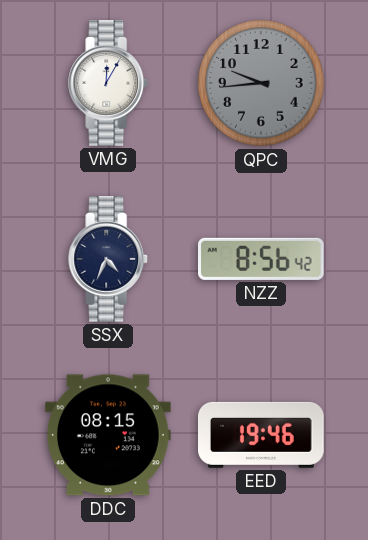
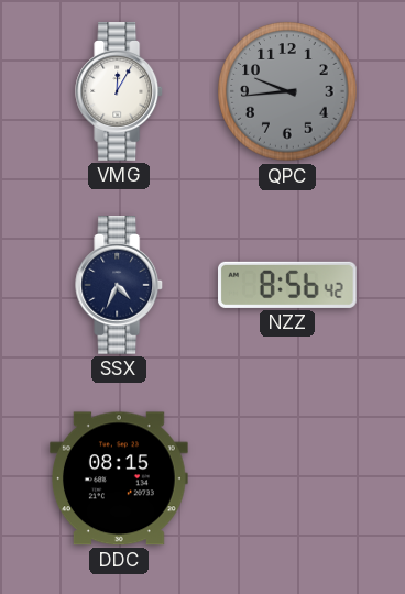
EED: 19:46 -> none (262, 435)
